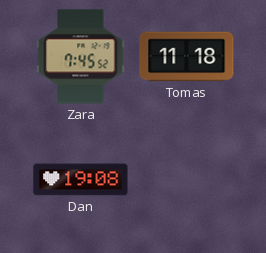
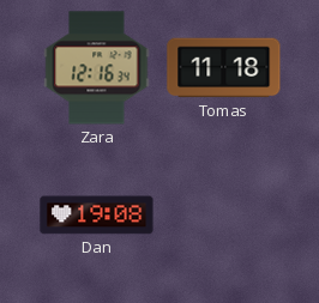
Zara: 7:45 -> 12:16 (97, 68)
